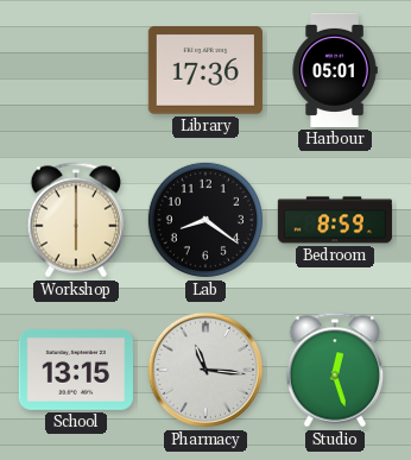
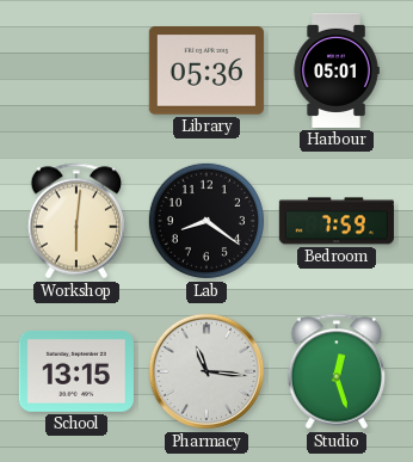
Library: 17:36 -> 05:36 (207, 70)
Workshop: 6:00 -> 6:01 (76, 221)
Bedroom: 8:59 -> 7:59 (337, 221)
